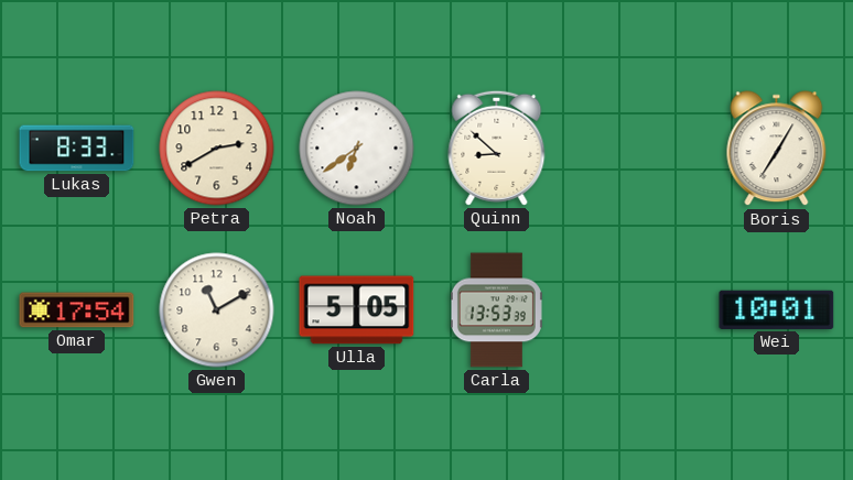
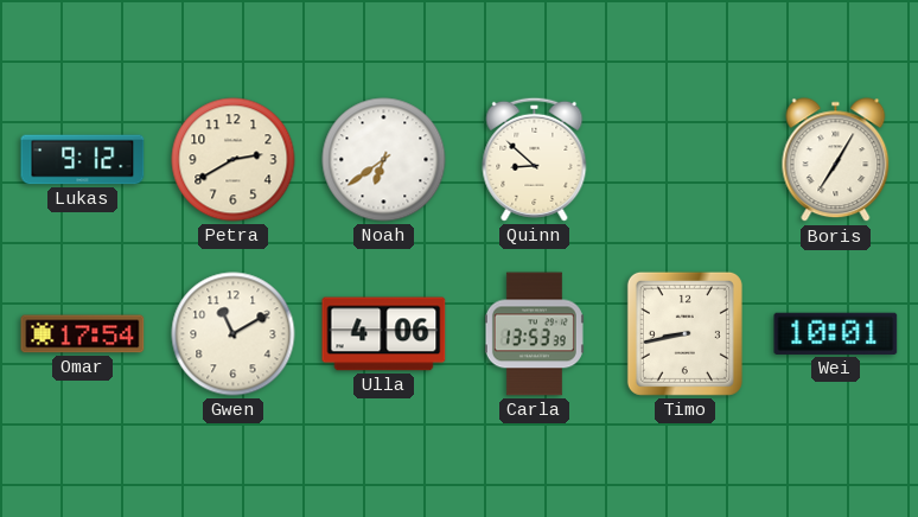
Lukas: 8:33 -> 9:12 (83, 160)
Ulla: 5:05 -> 4:06 (384, 334)
Timo: none -> 8:43 (684, 333)
